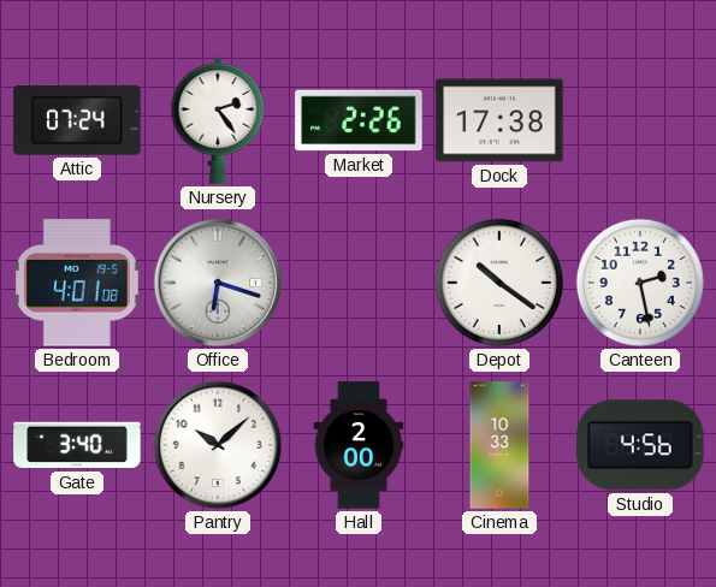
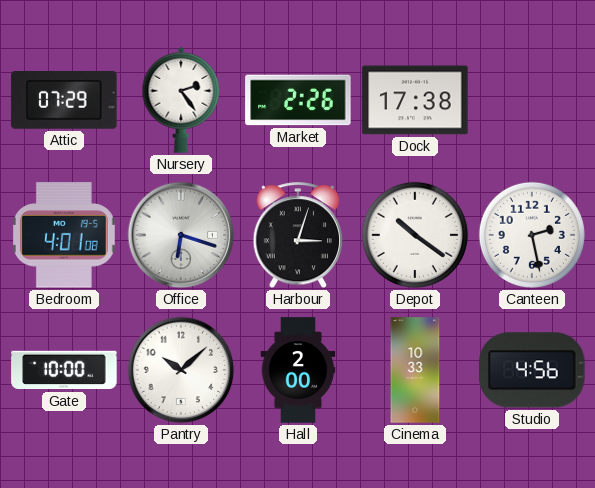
Attic: 07:24 -> 07:29 (64, 101)
Harbour: none -> 3:03 (297, 236)
Gate: 3:40 -> 10:00 (64, 370)
